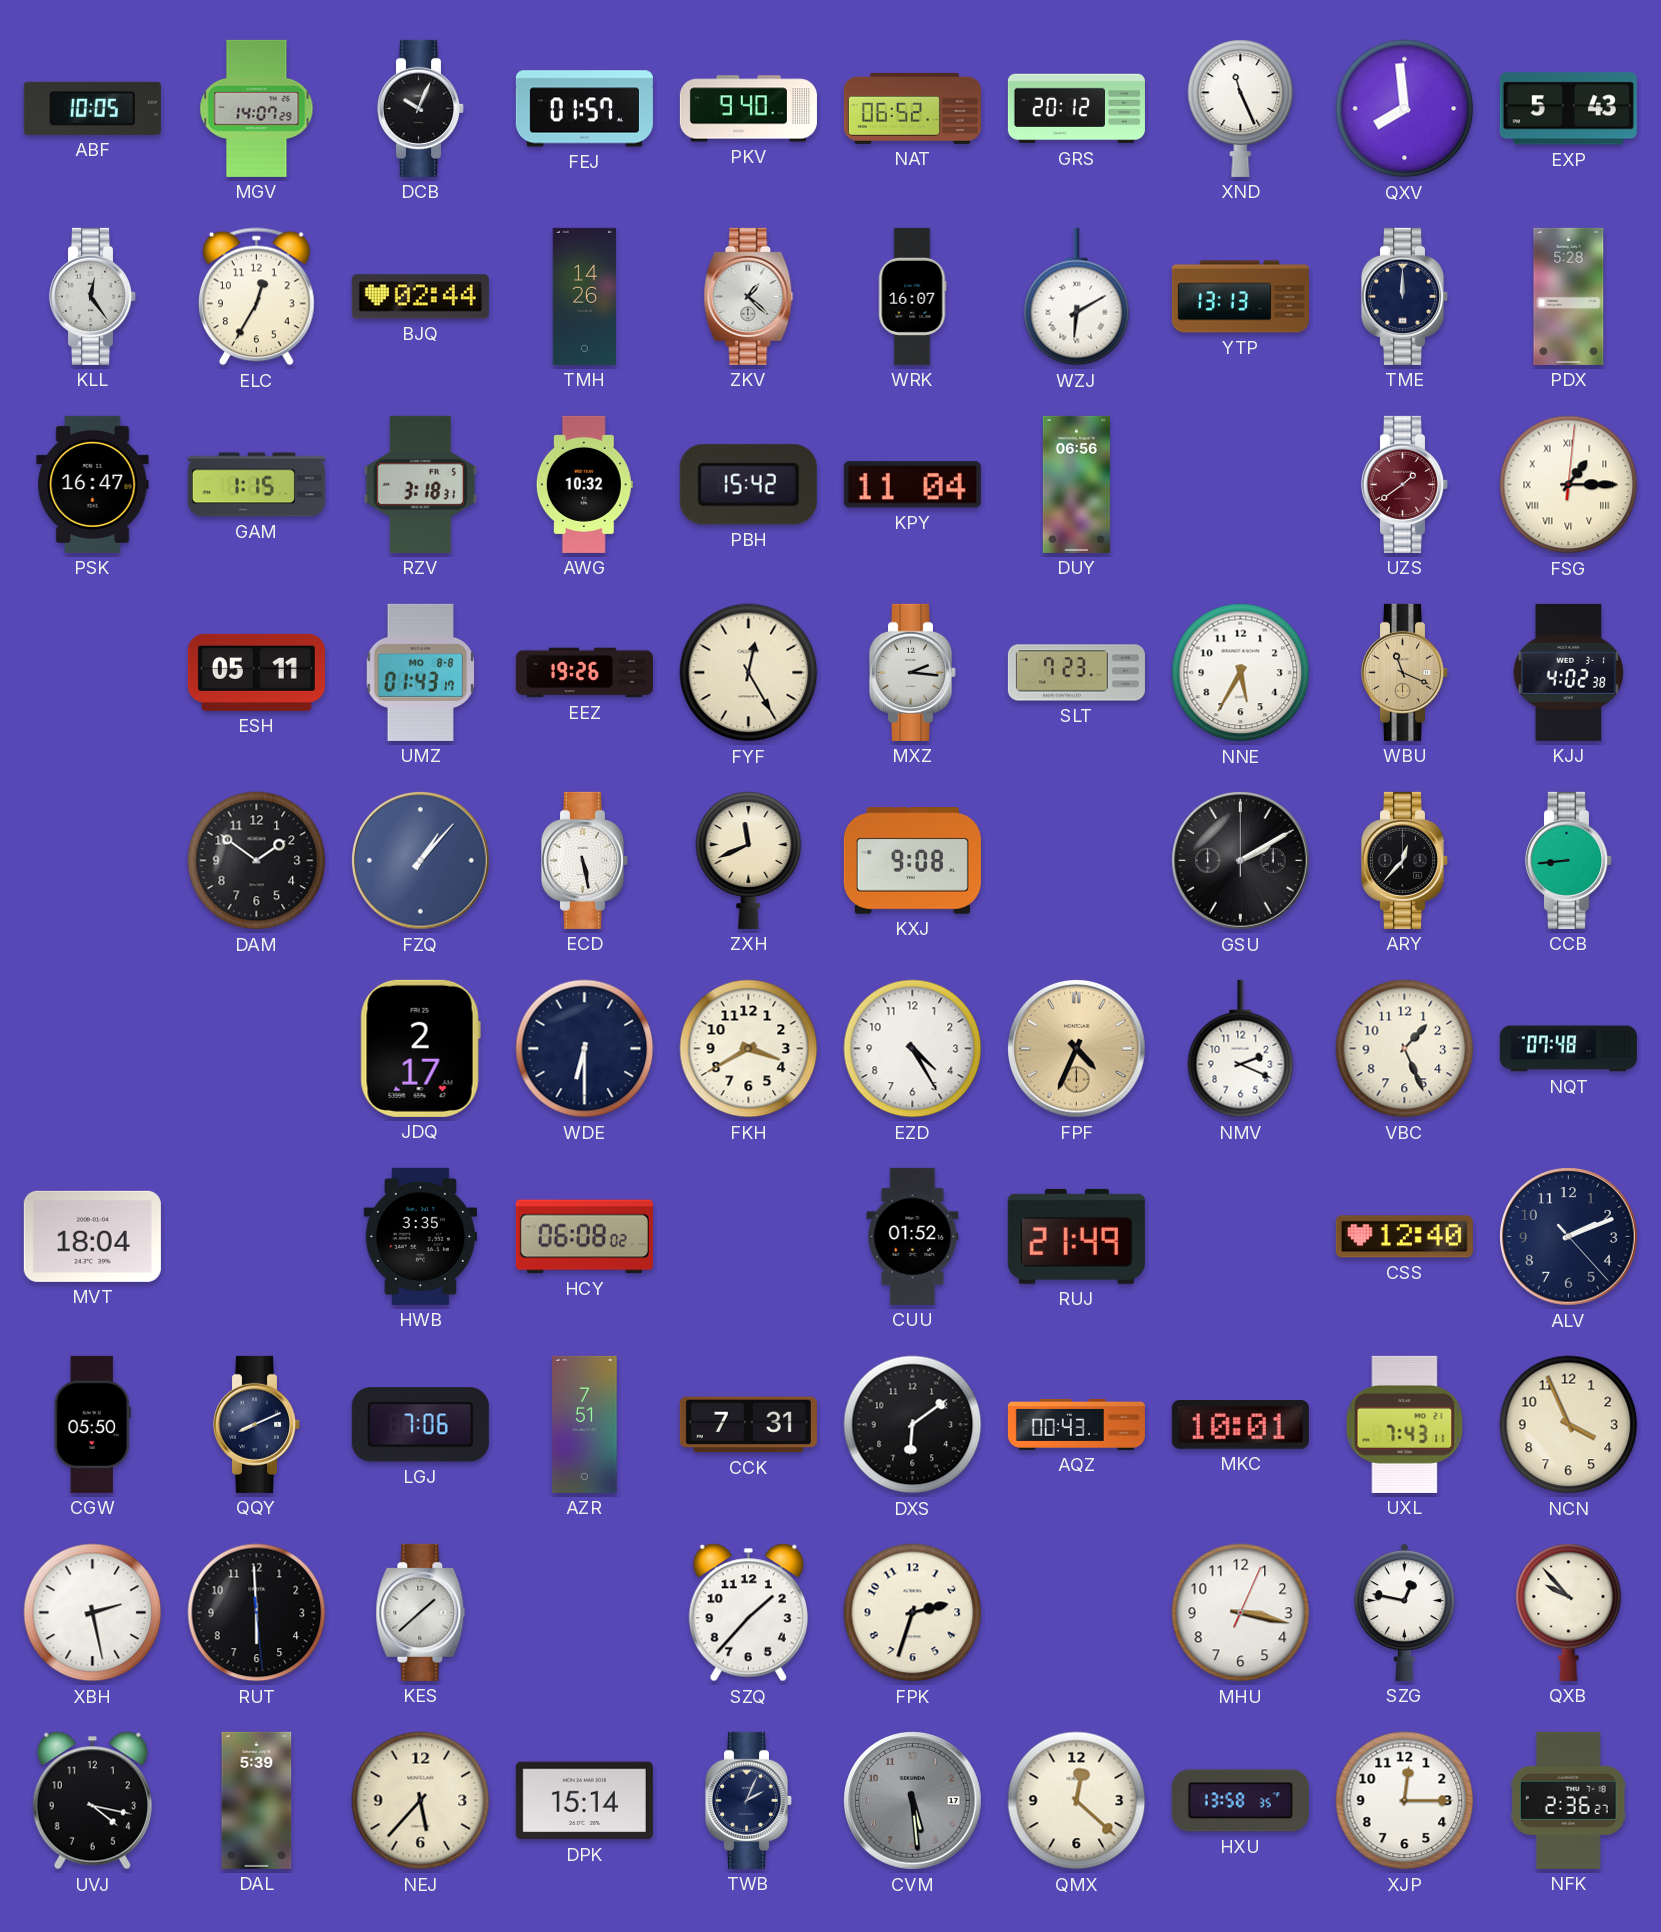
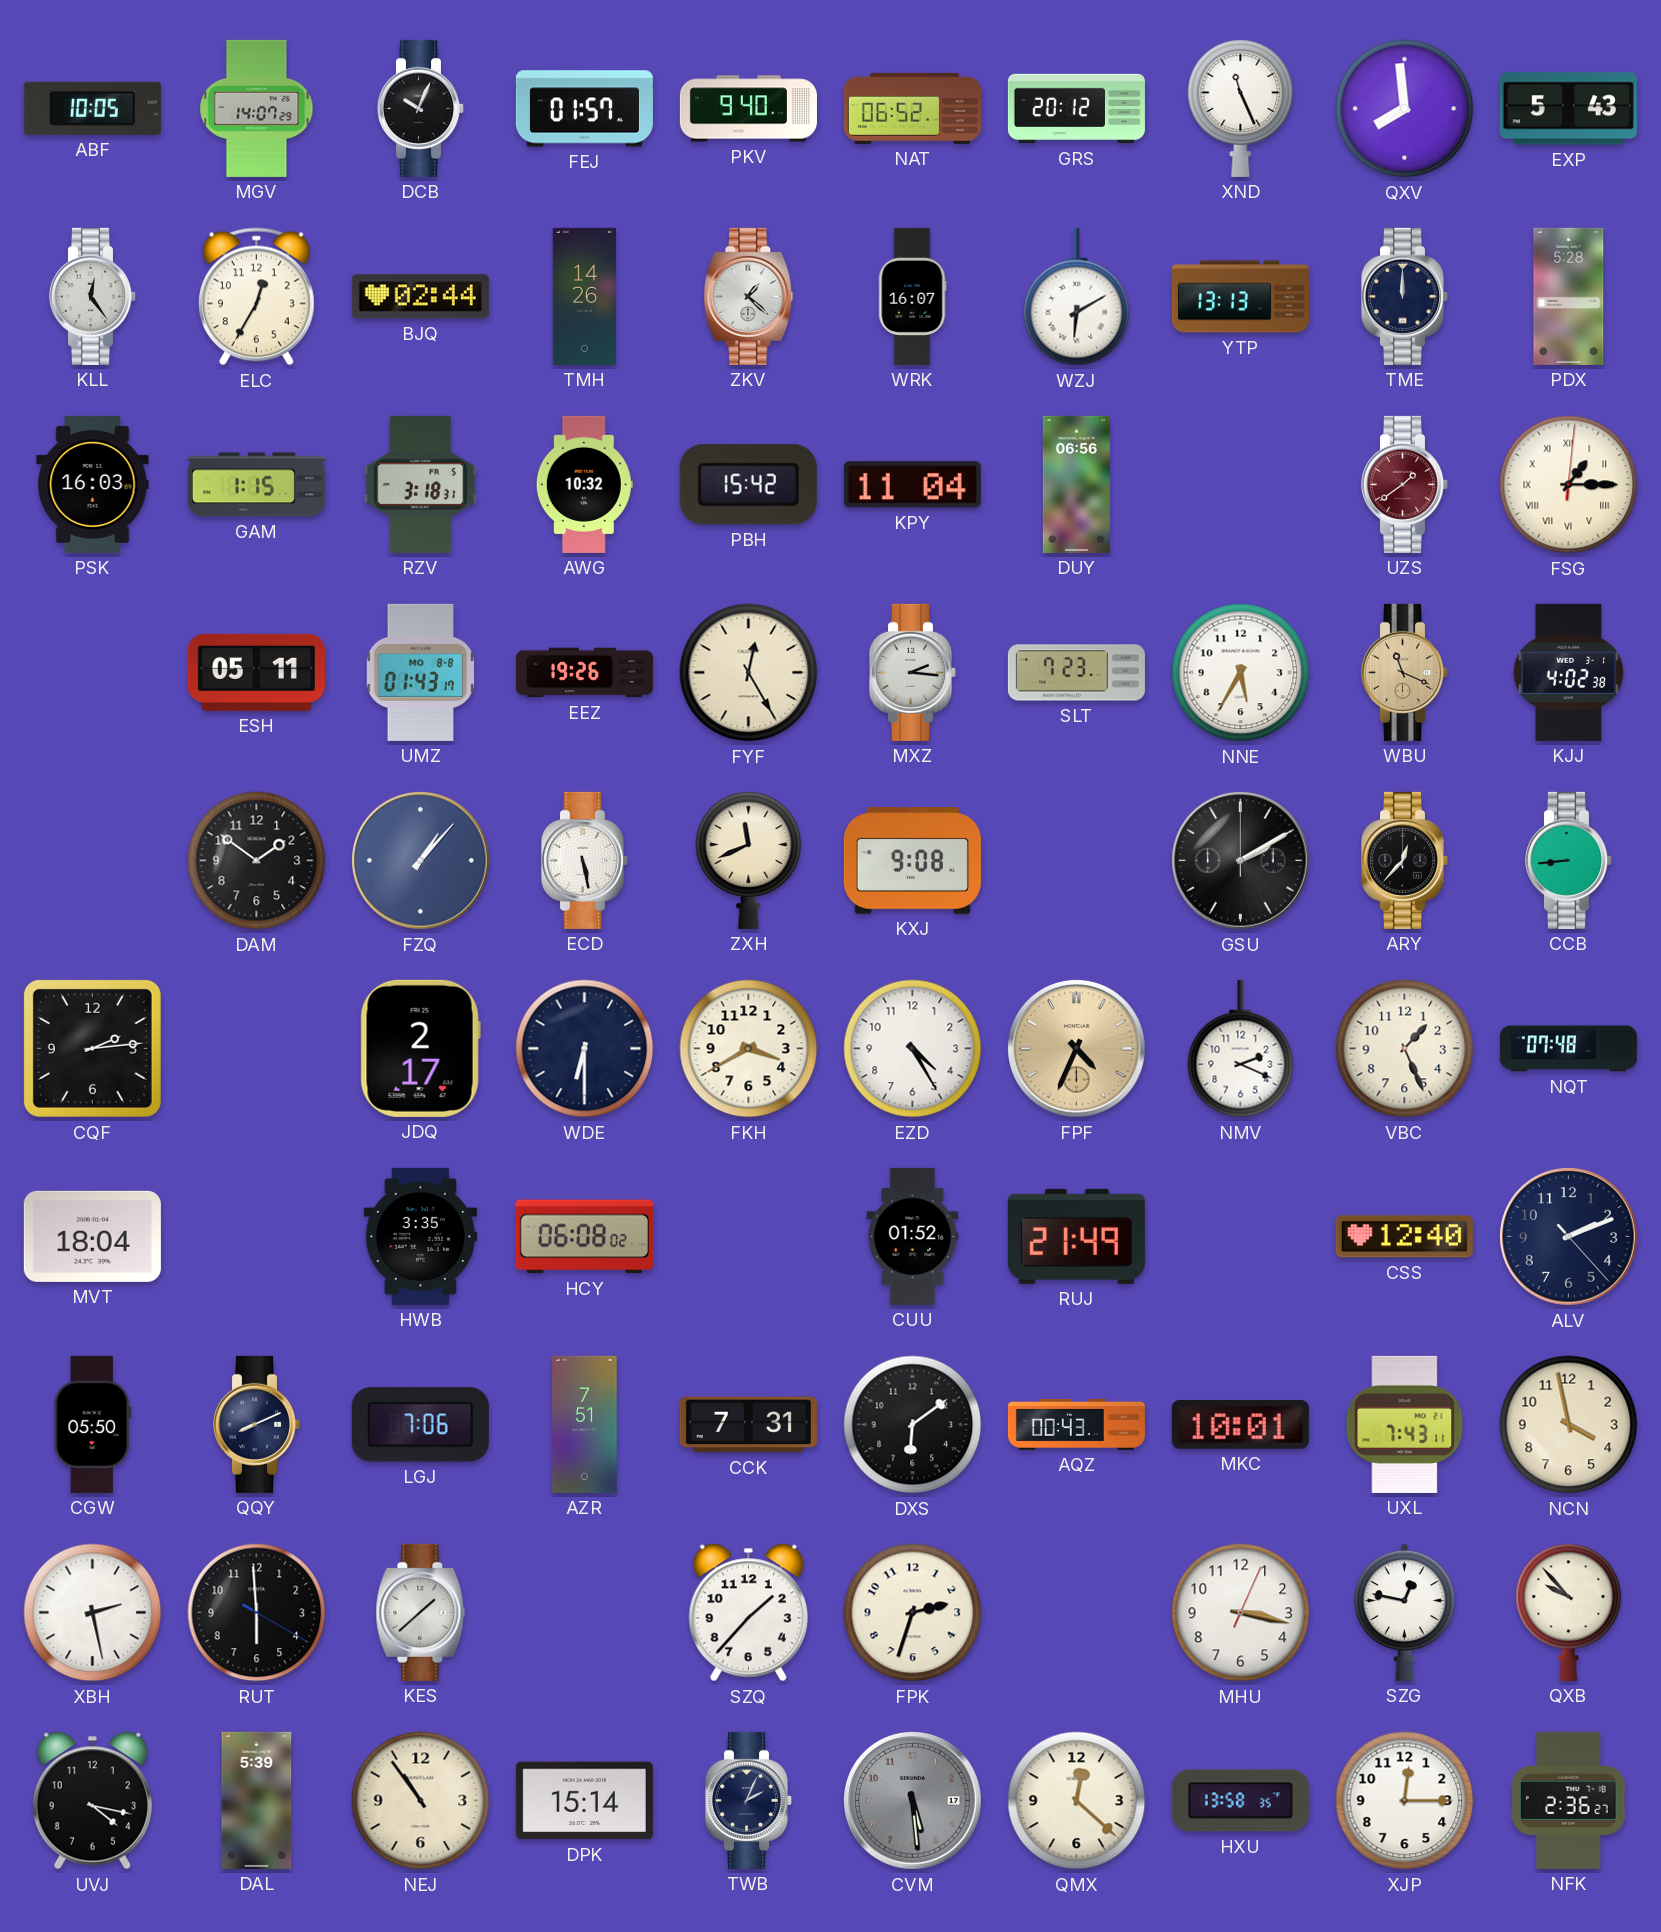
PSK: 16:47 -> 16:03 (93, 484)
CQF: none -> 2:14 (92, 1048)
NCN: 3:56 -> 3:58 (1569, 1425)
RUT: 5:59:29 -> 5:59:20 (257, 1613)
NEJ: 5:37 -> 10:54 (421, 1801)
